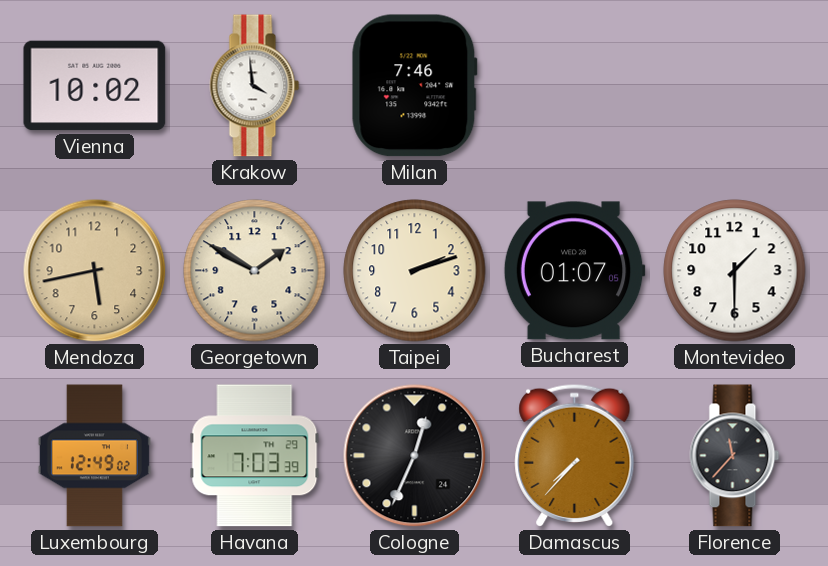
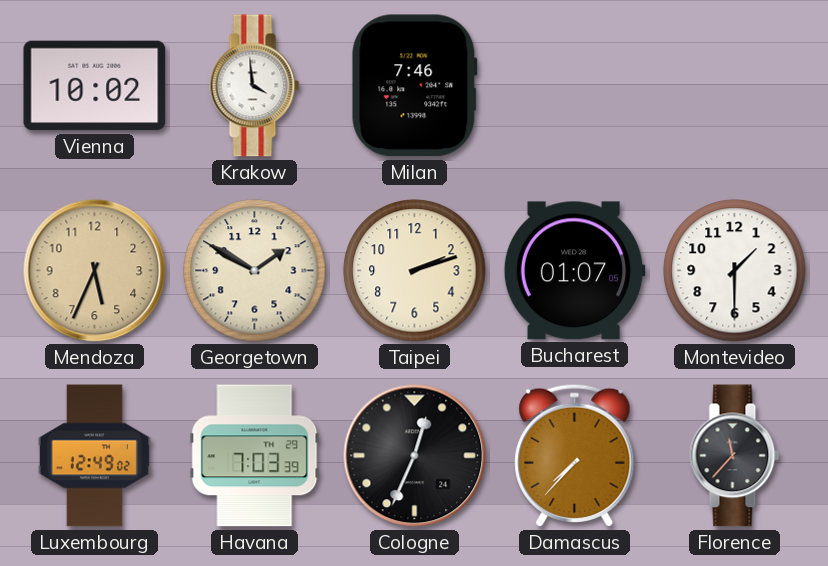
Mendoza: 5:43 -> 5:34 (95, 271)
